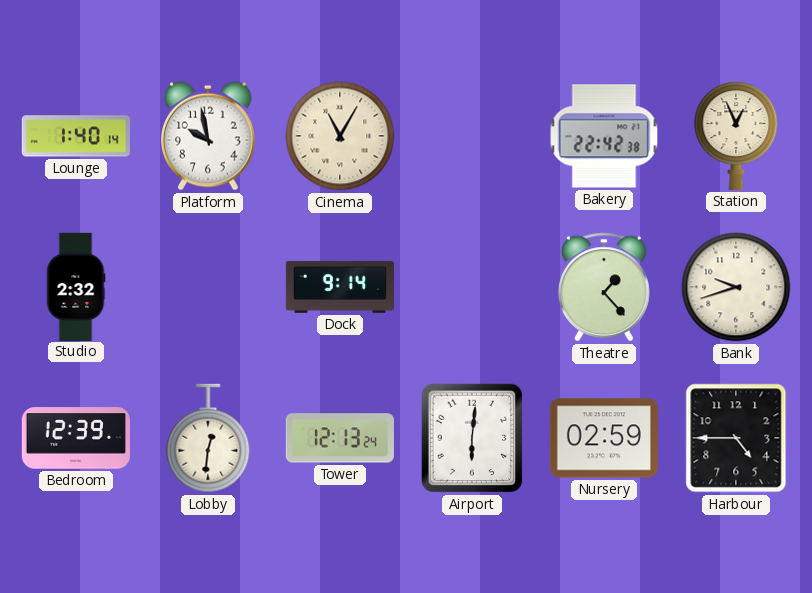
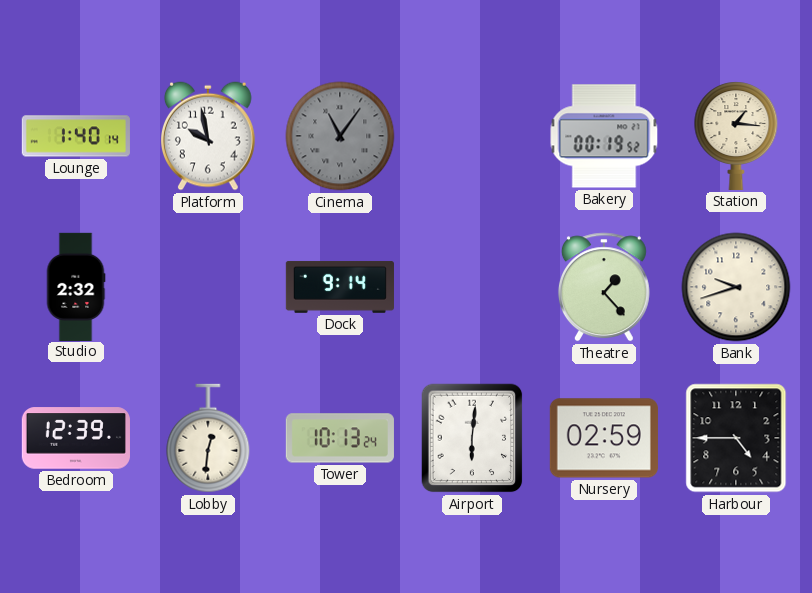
Cinema: 11:05 -> 11:06 (340, 136)
Cinema dial: cream -> grey (340, 136)
Bakery: 22:42 -> 00:19 (604, 136)
Station: 12:56 -> 1:16 (736, 136)
Tower: 12:13 -> 10:13 (340, 438)
